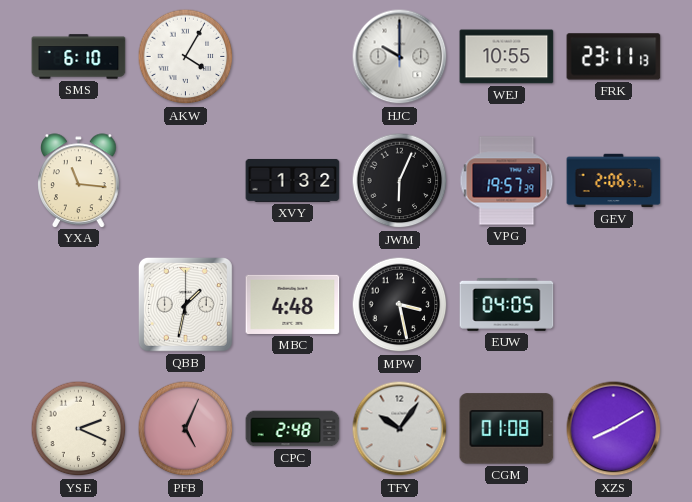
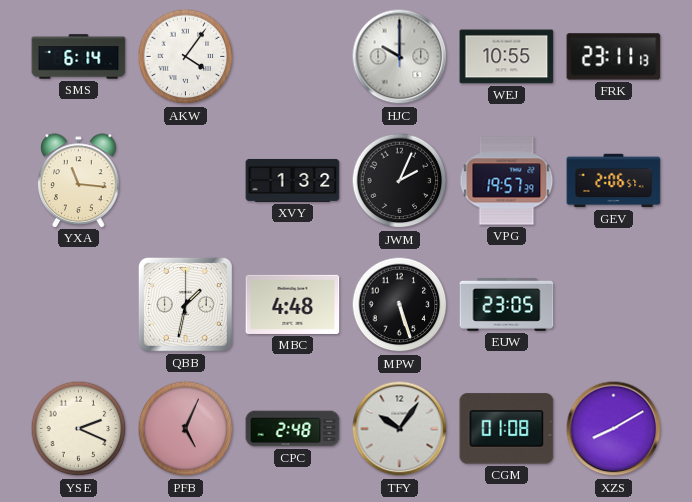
SMS: 6:10 -> 6:14 (79, 57)
AKW: 4:05 -> 4:06 (186, 57)
JWM: 6:04 -> 2:04 (400, 181)
MPW: 3:28 -> 5:27 (400, 305)
EUW: 04:05 -> 23:05 (507, 304)
